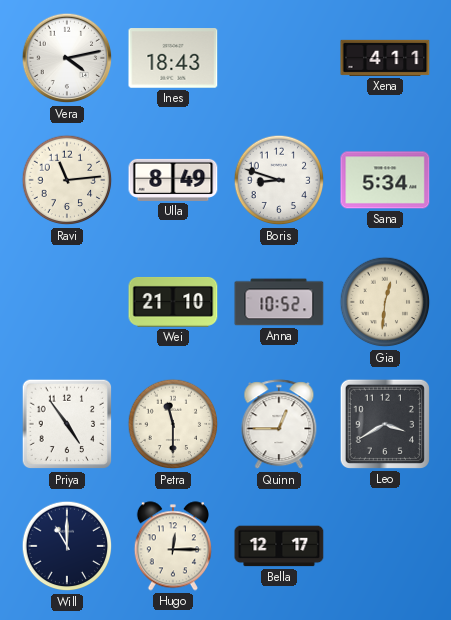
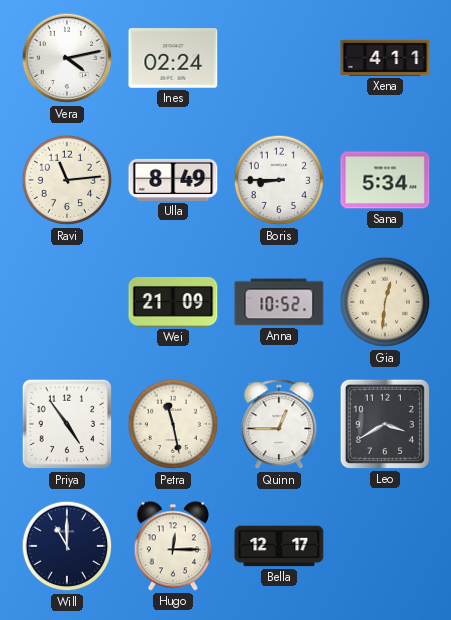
Ines: 18:43 -> 02:24 (173, 58)
Boris: 8:48 -> 8:45 (279, 180)
Wei: 21:10 -> 21:09 (173, 302)
Petra: 11:30 -> 11:28 (173, 424)
